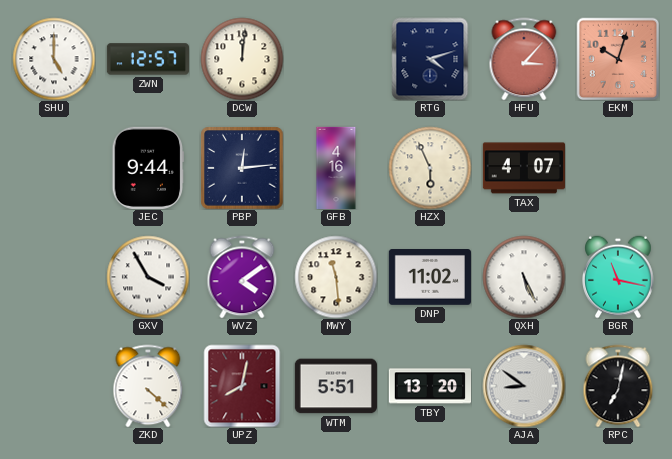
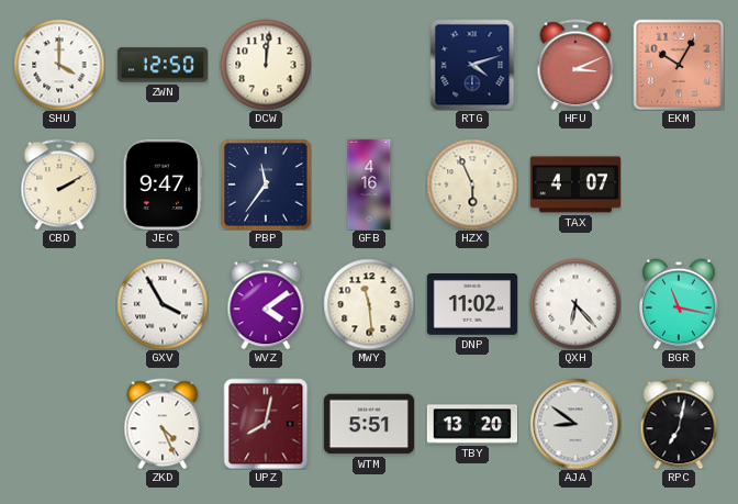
SHU: 5:00 -> 4:00 (59, 65)
ZWN: 12:57 -> 12:50 (161, 65)
HFU: 3:07 -> 3:11 (575, 65)
EKM: 10:03 -> 10:05 (679, 65)
CBD: none -> 2:10 (59, 184)
JEC: 9:44 -> 9:47 (163, 184)
PBP: 12:14 -> 11:36 (266, 184)
QXH: 5:26 -> 6:23 (575, 304)
ZKD: 4:22 -> 4:26 (163, 424)
